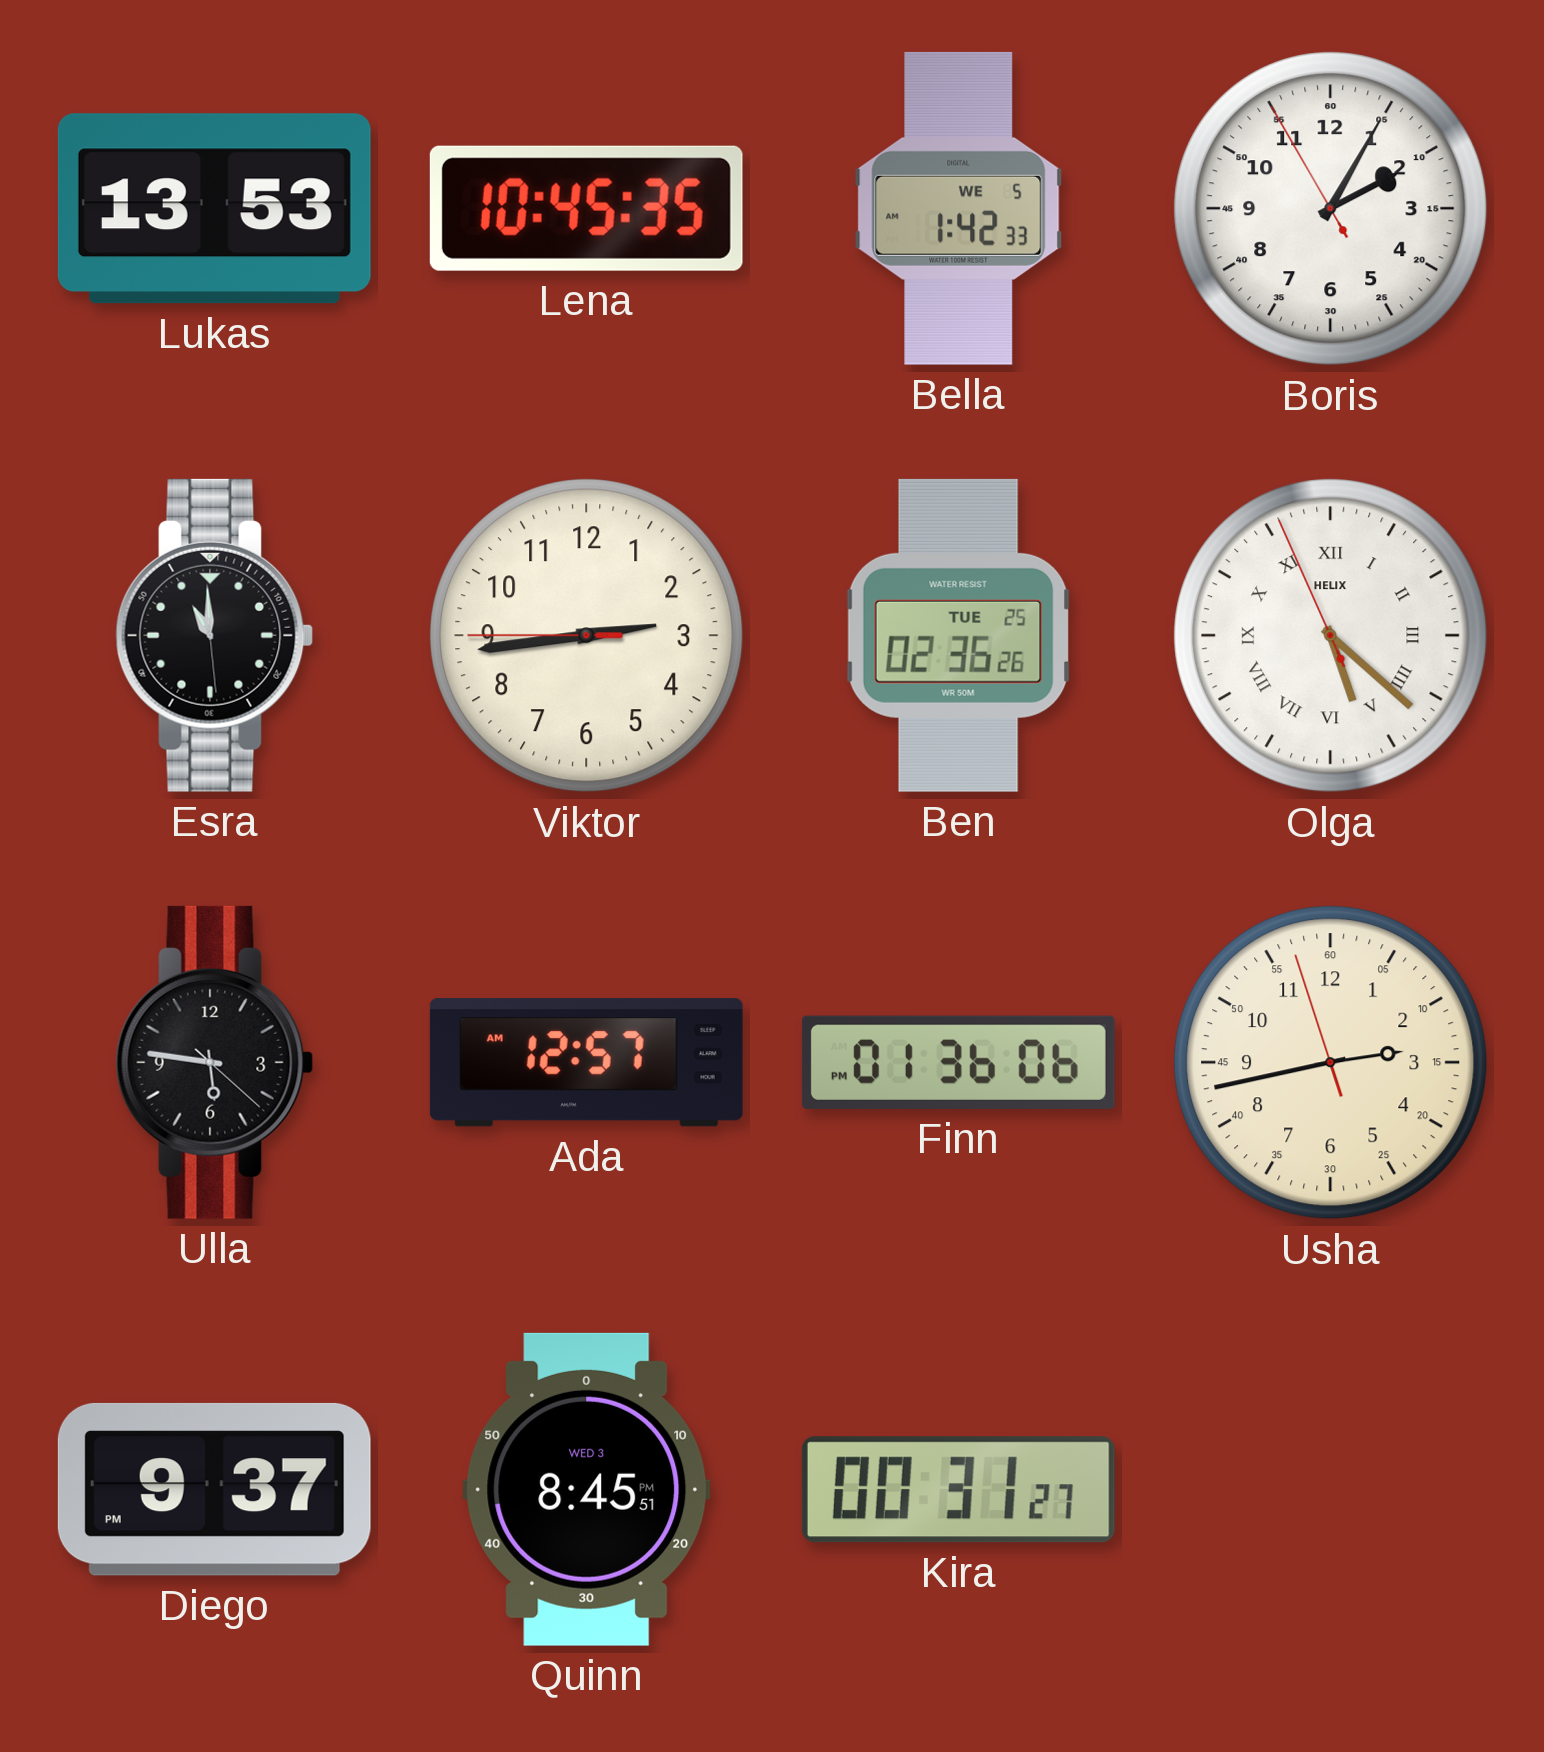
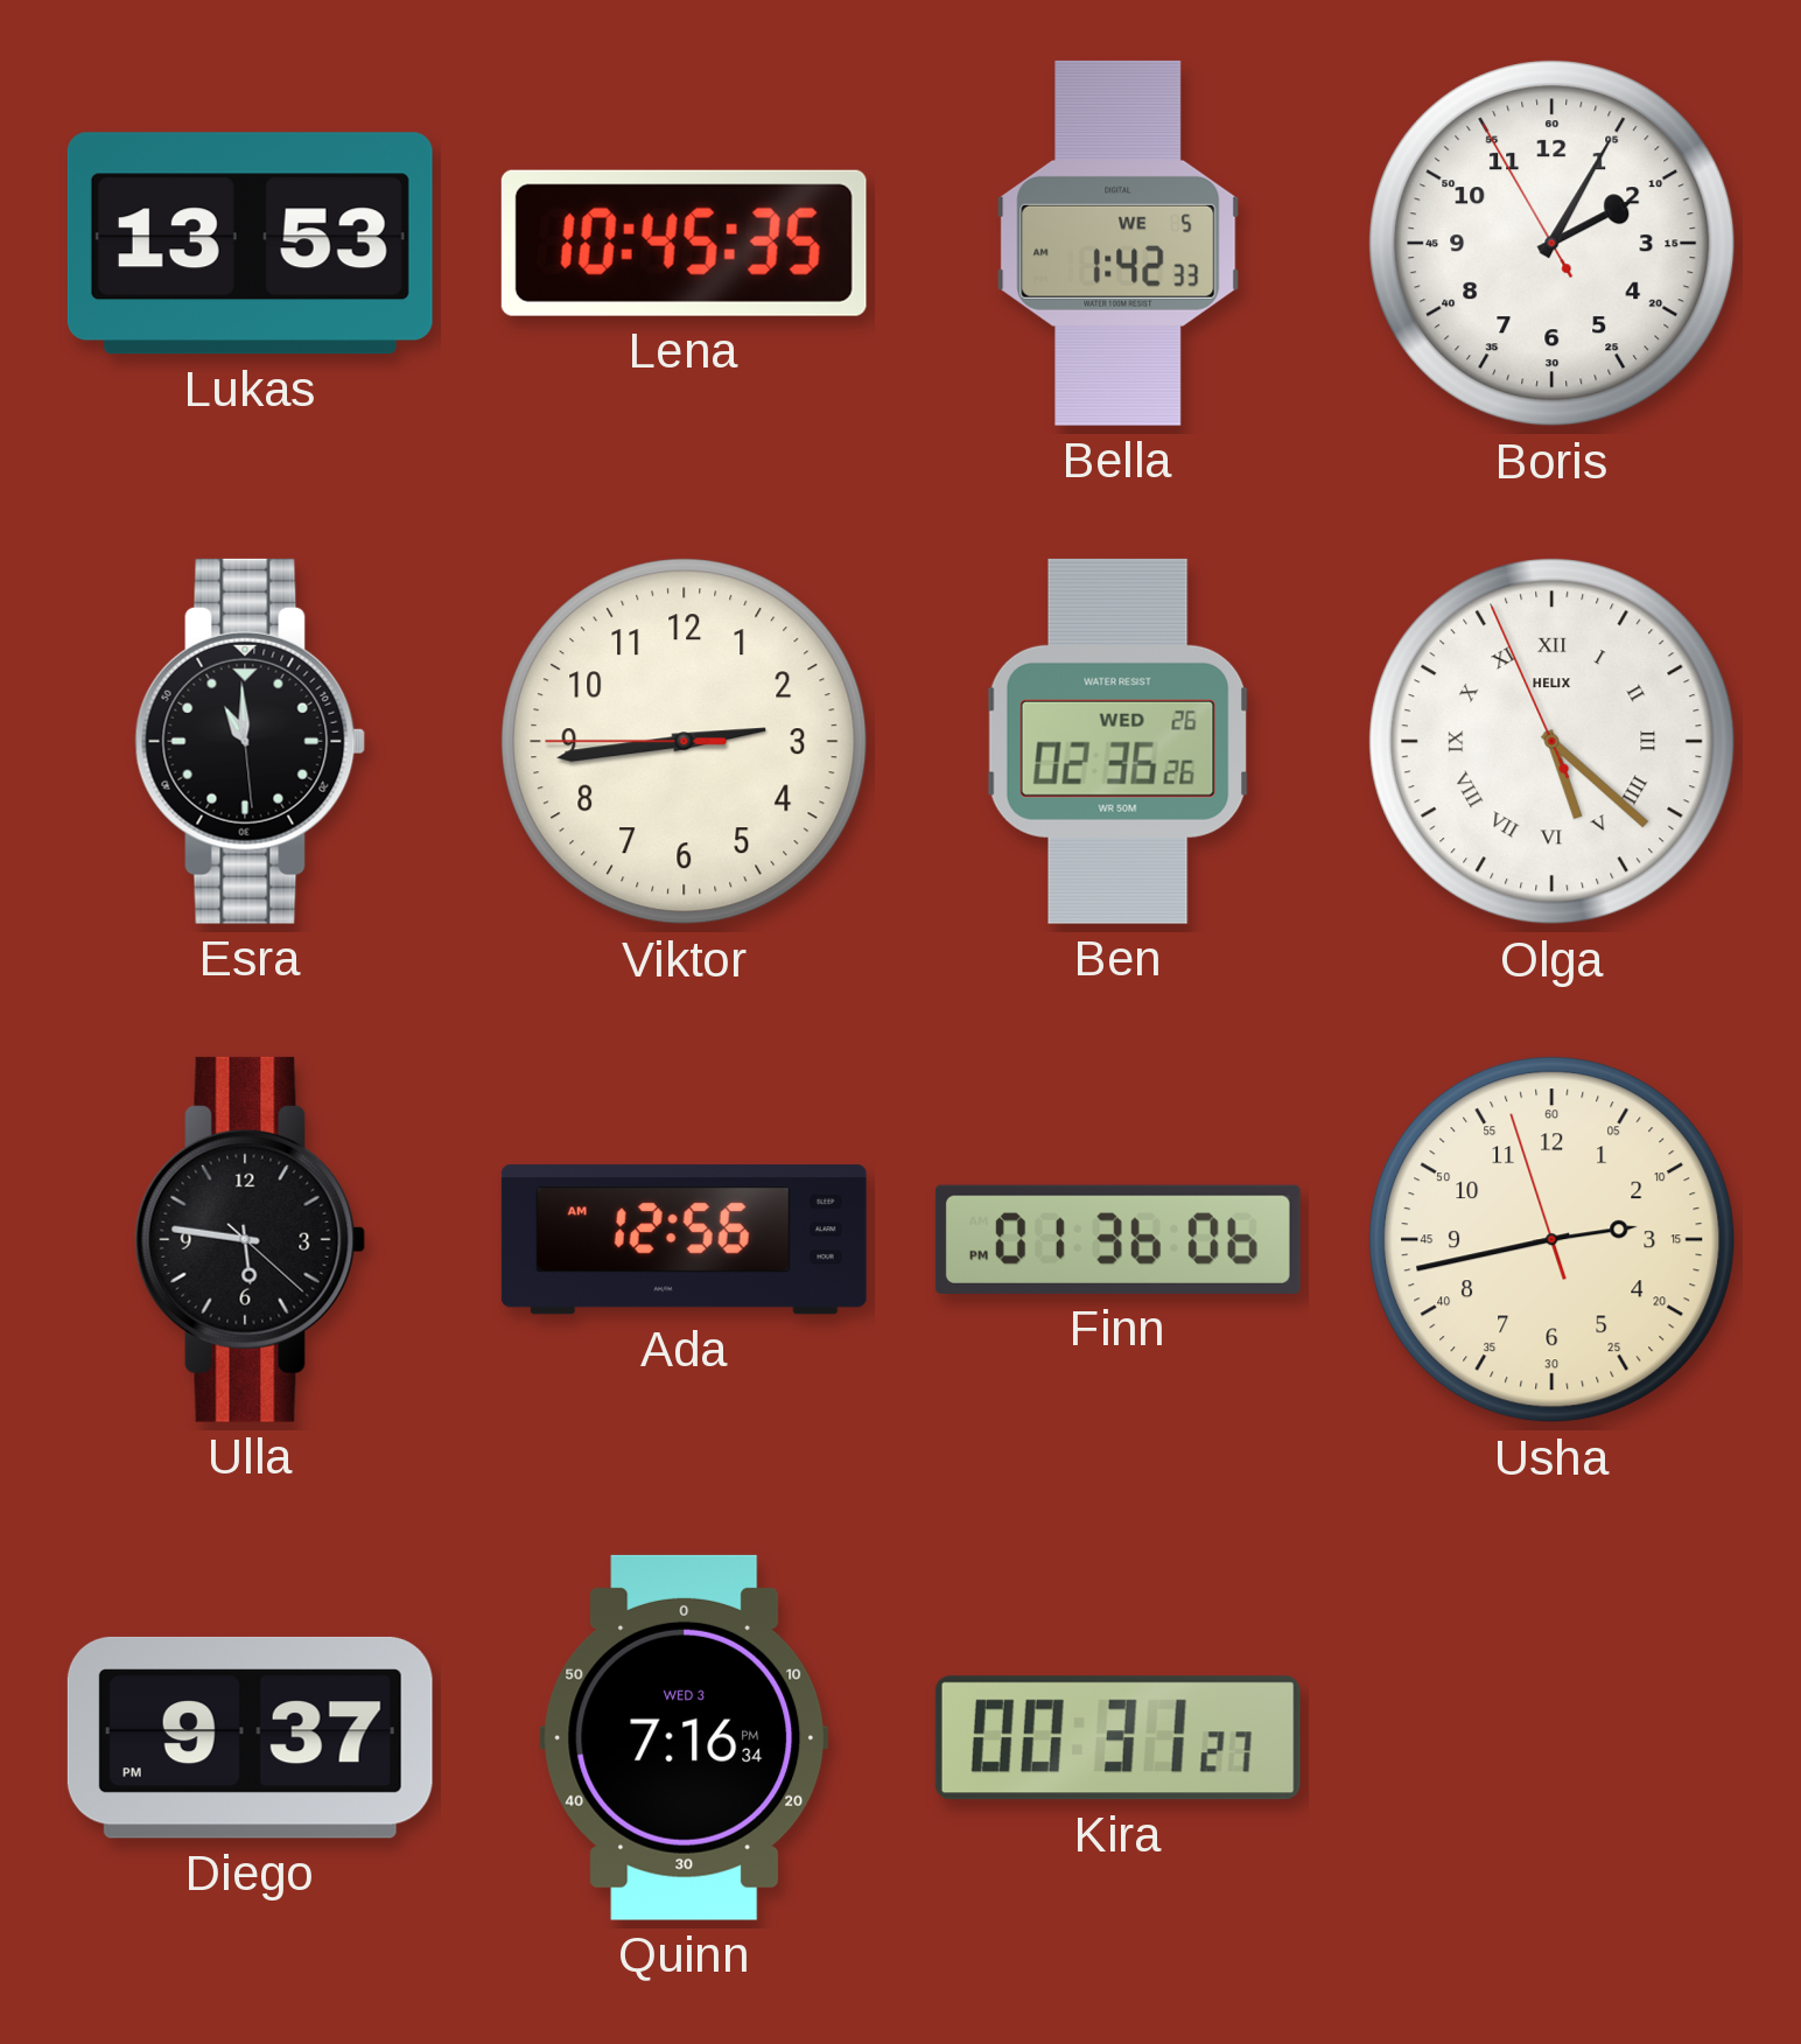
Ben date: TUE 25 -> WED 26 (1119, 741)
Ada: 12:57 -> 12:56 (684, 1240)
Quinn: 8:45 -> 7:16 (685, 1737)
